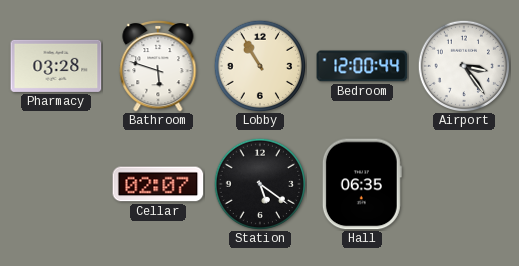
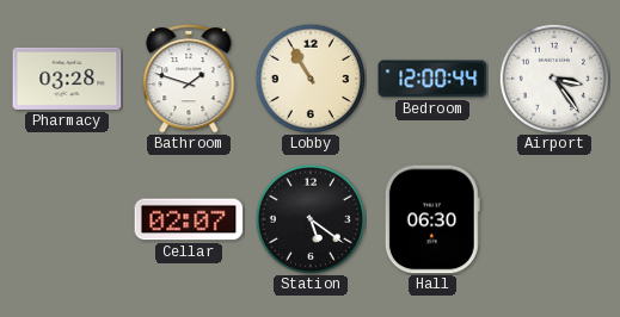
Bathroom: 5:48 -> 1:48 (189, 80)
Hall: 06:35 -> 06:30 (432, 219)
